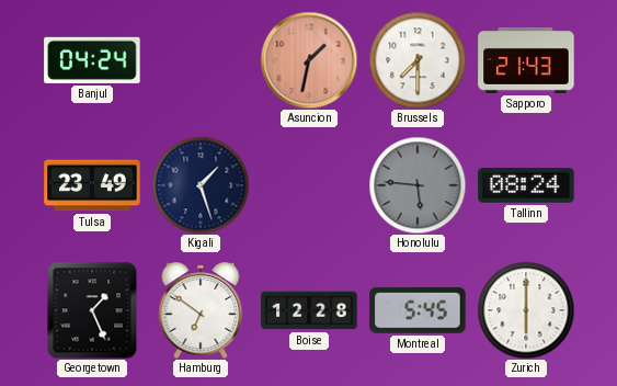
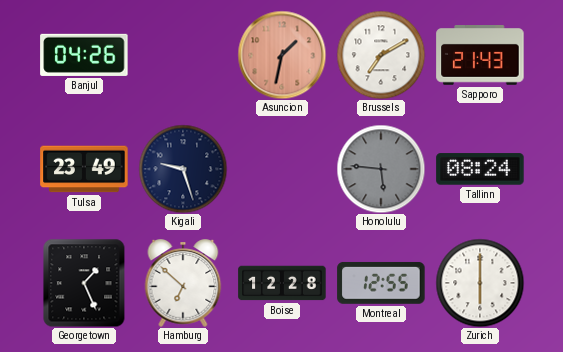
Banjul: 04:24 -> 04:26 (84, 55)
Brussels: 7:30 -> 7:10 (381, 55)
Kigali: 1:27 -> 9:27 (183, 169)
Hamburg: 6:51 -> 6:52 (183, 283)
Montreal: 5:45 -> 12:55 (381, 283)
